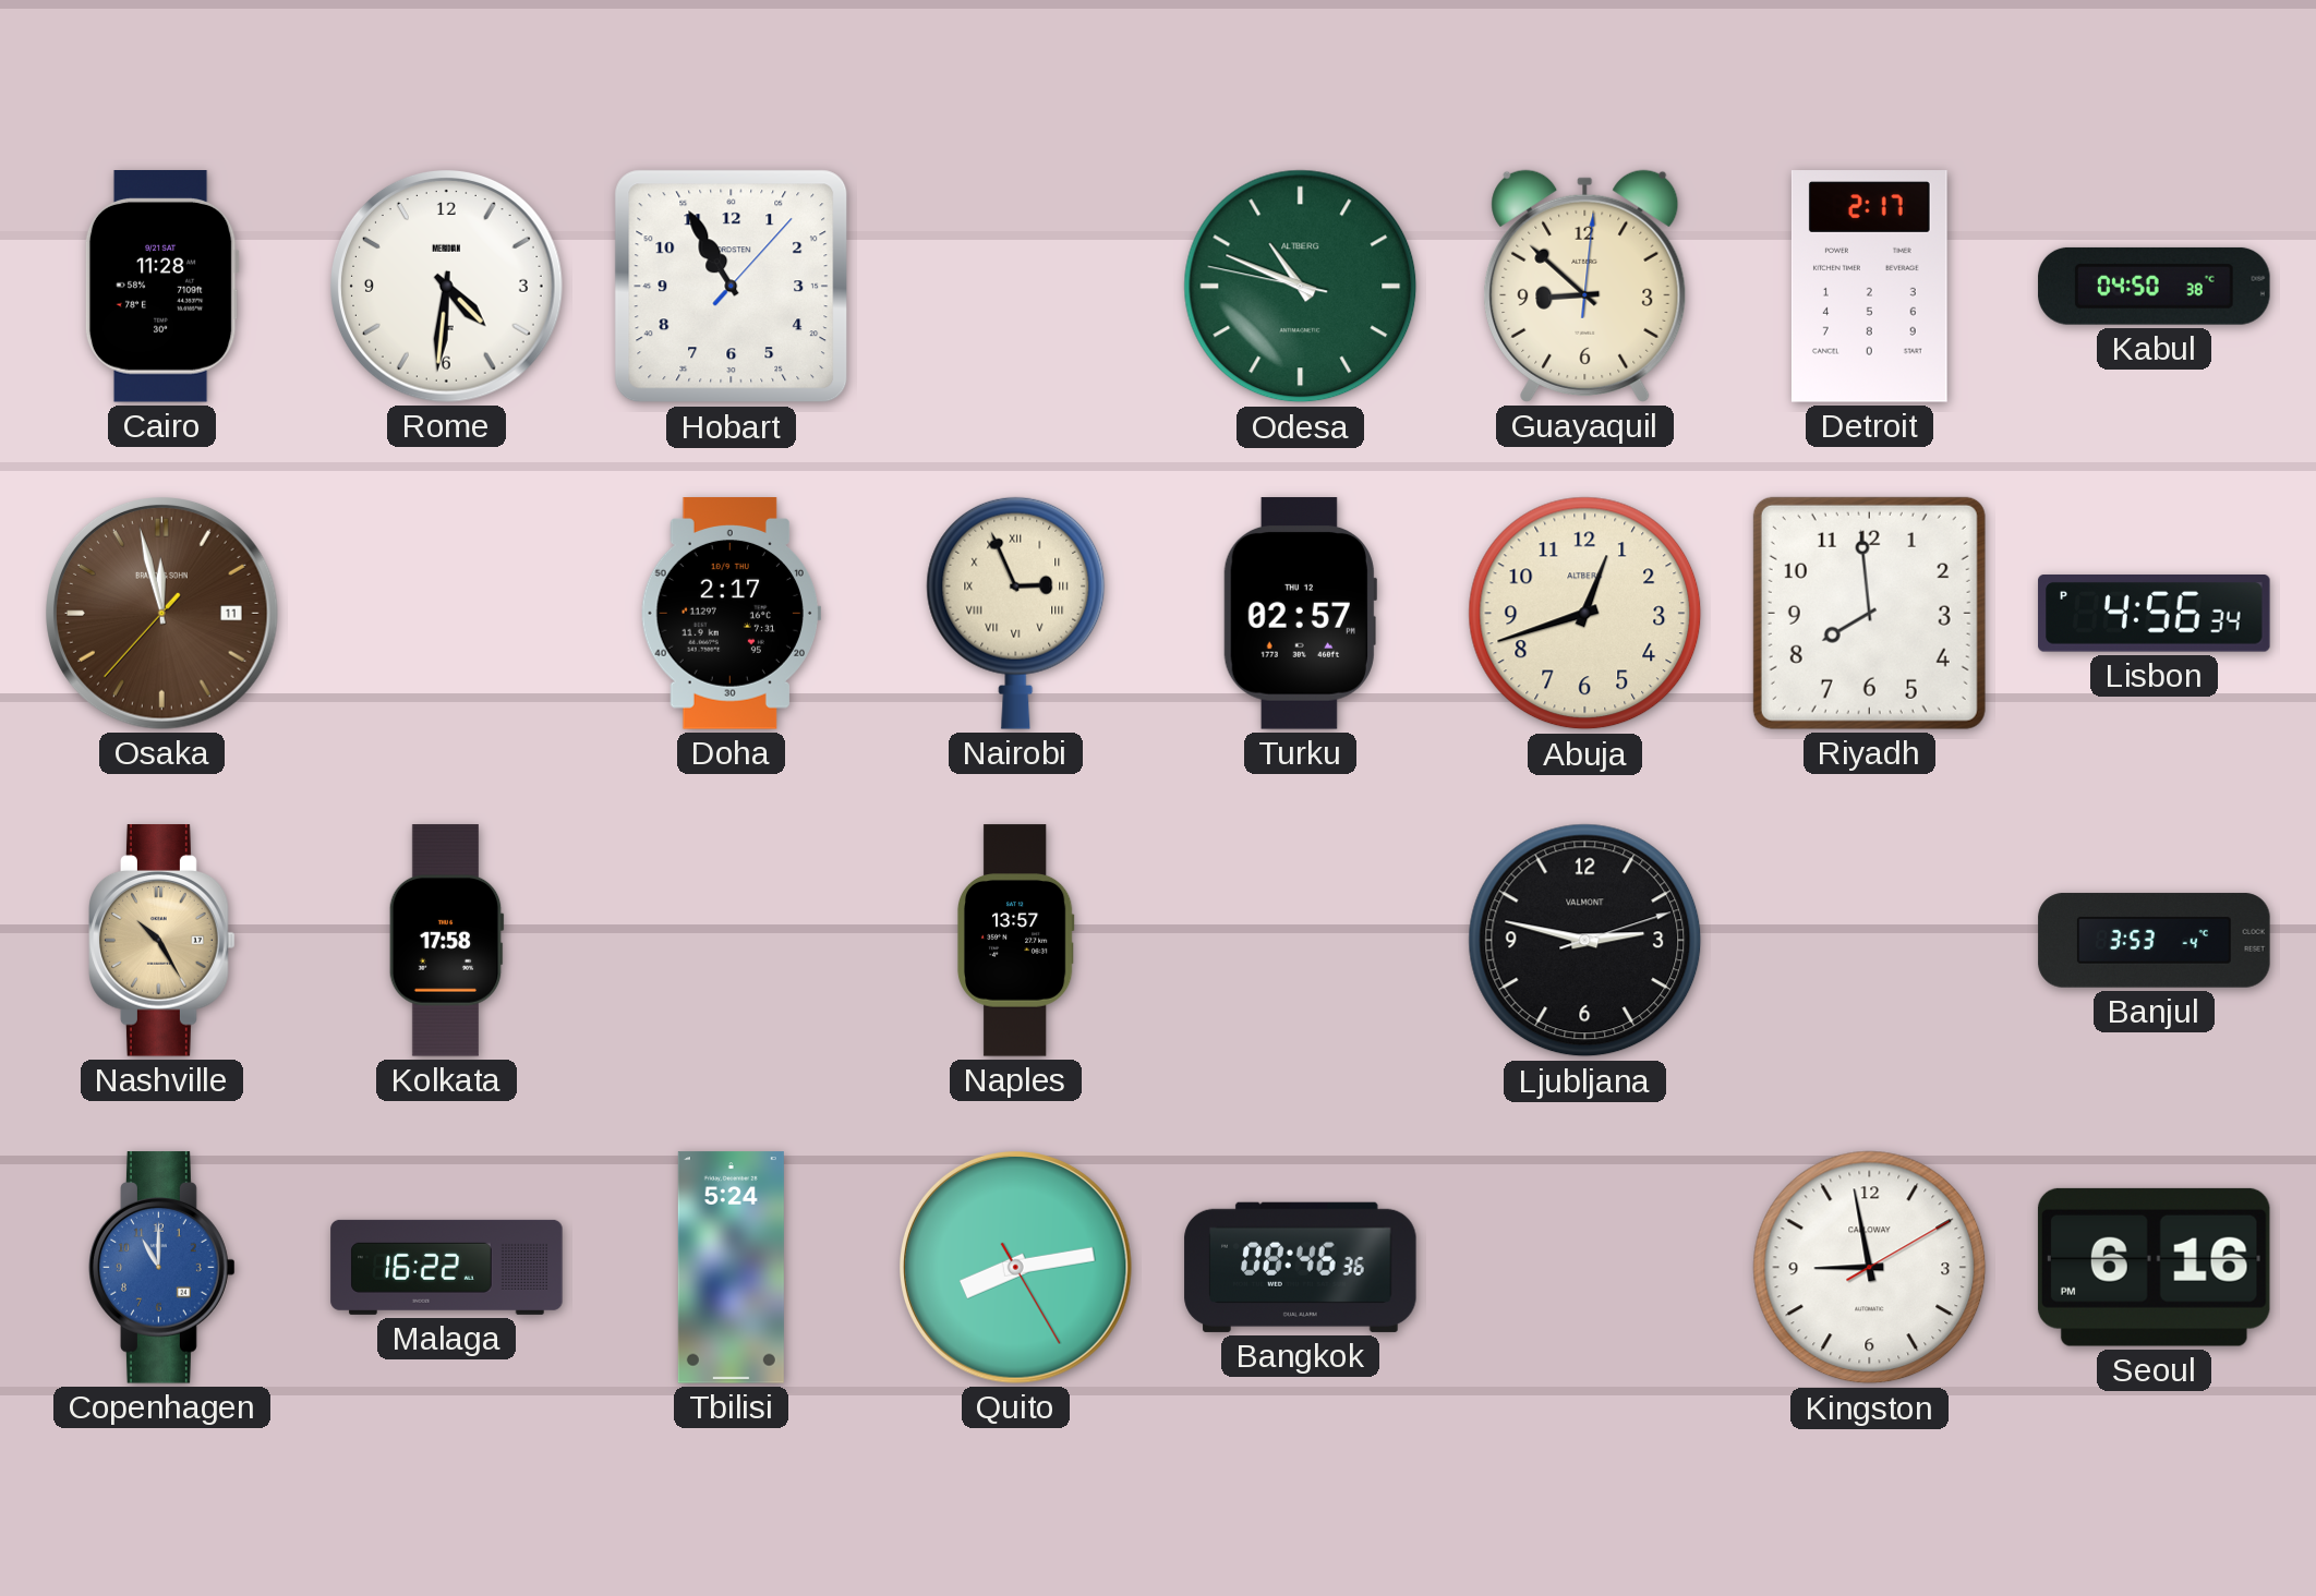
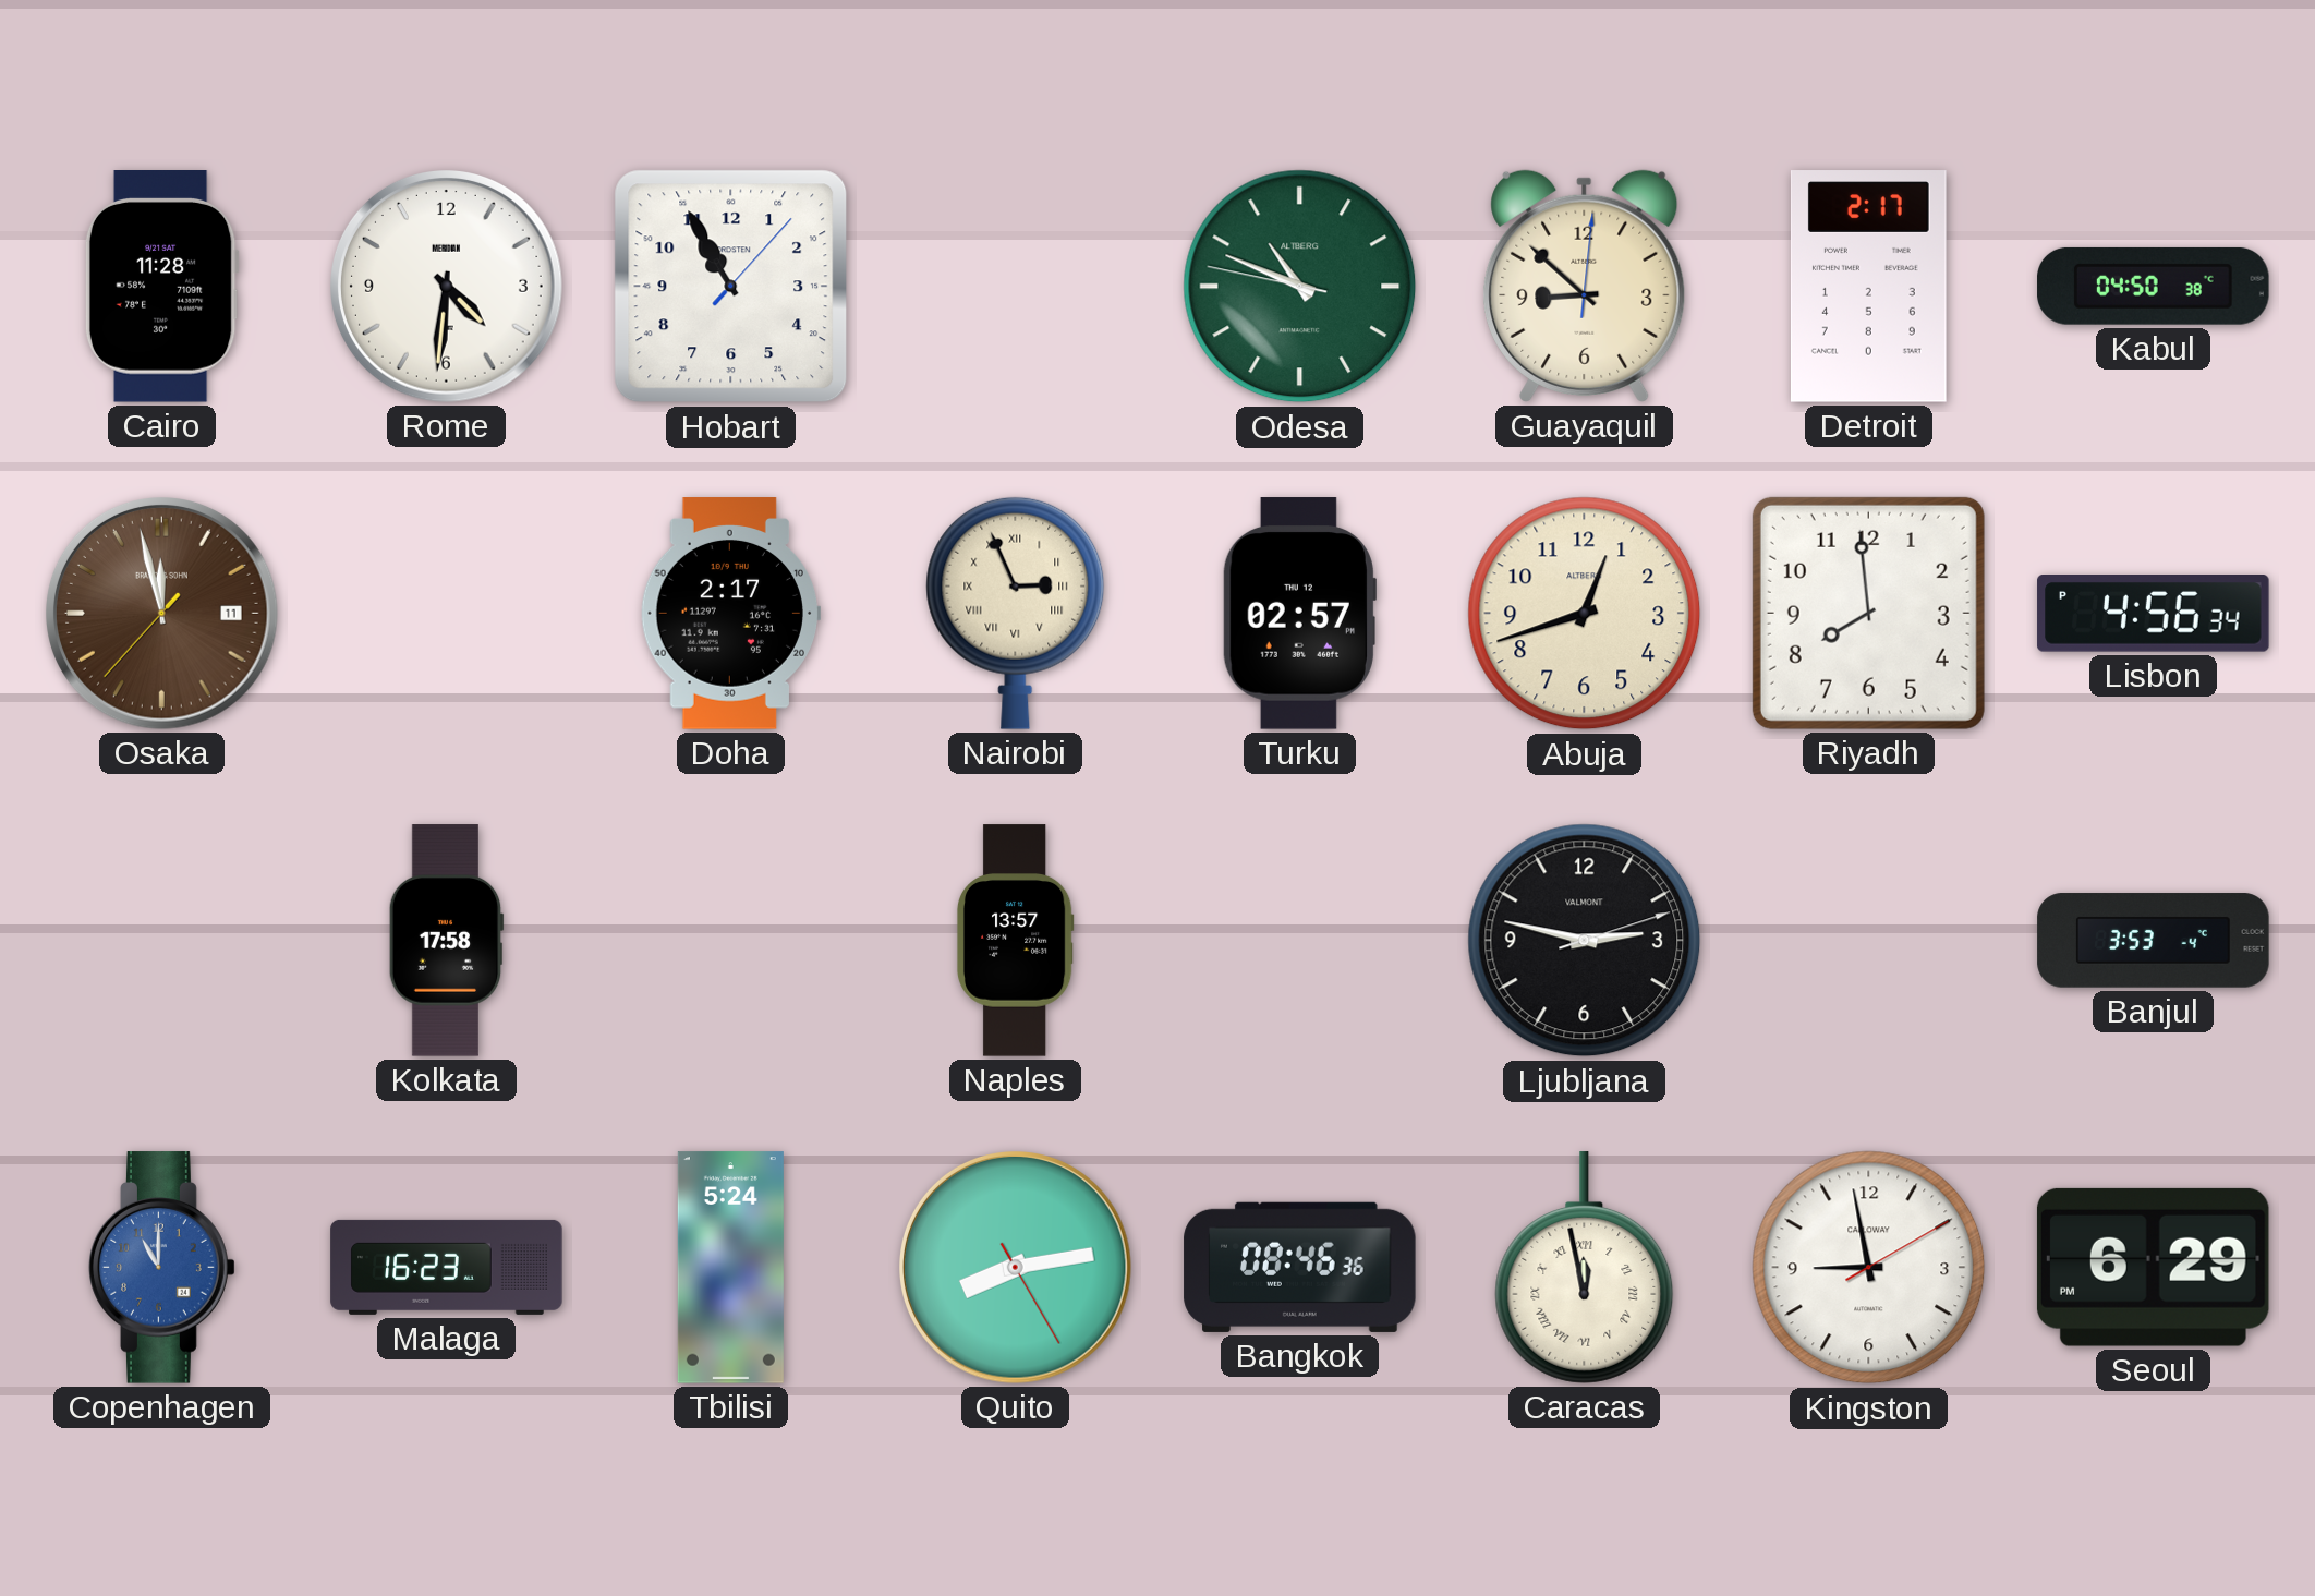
Nashville: 10:25 -> none (162, 941)
Malaga: 16:22 -> 16:23 (447, 1267)
Caracas: none -> 11:58 (1585, 1268)
Seoul: 6:16 -> 6:29 (2153, 1267)
